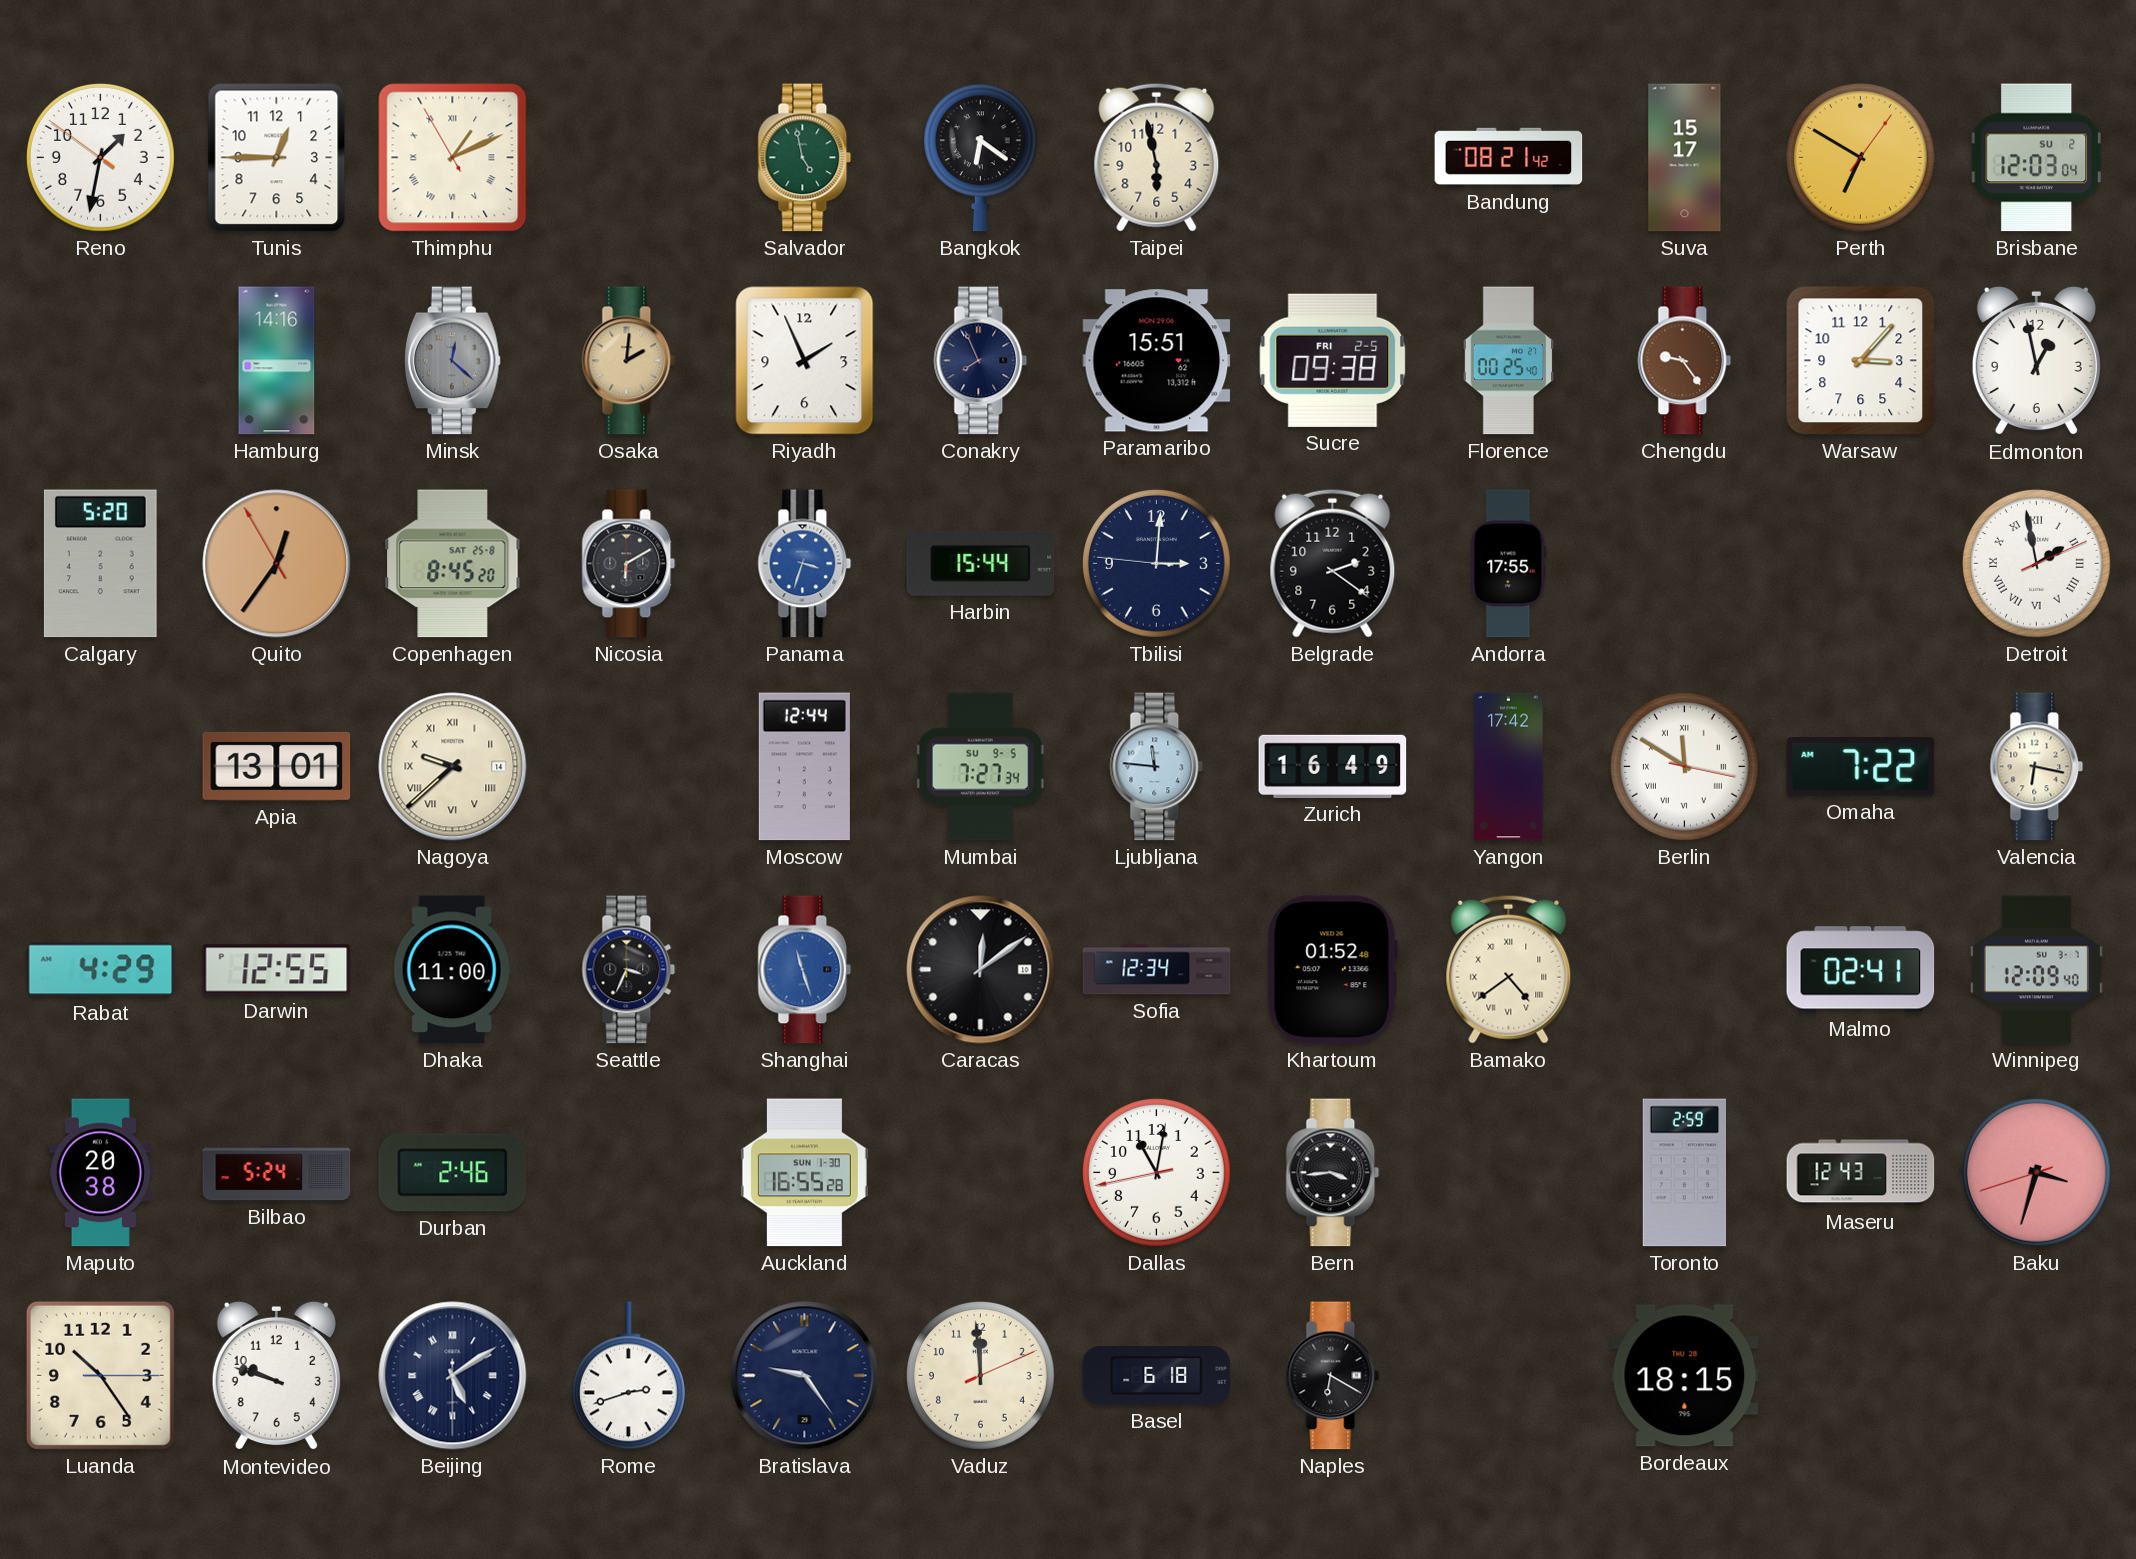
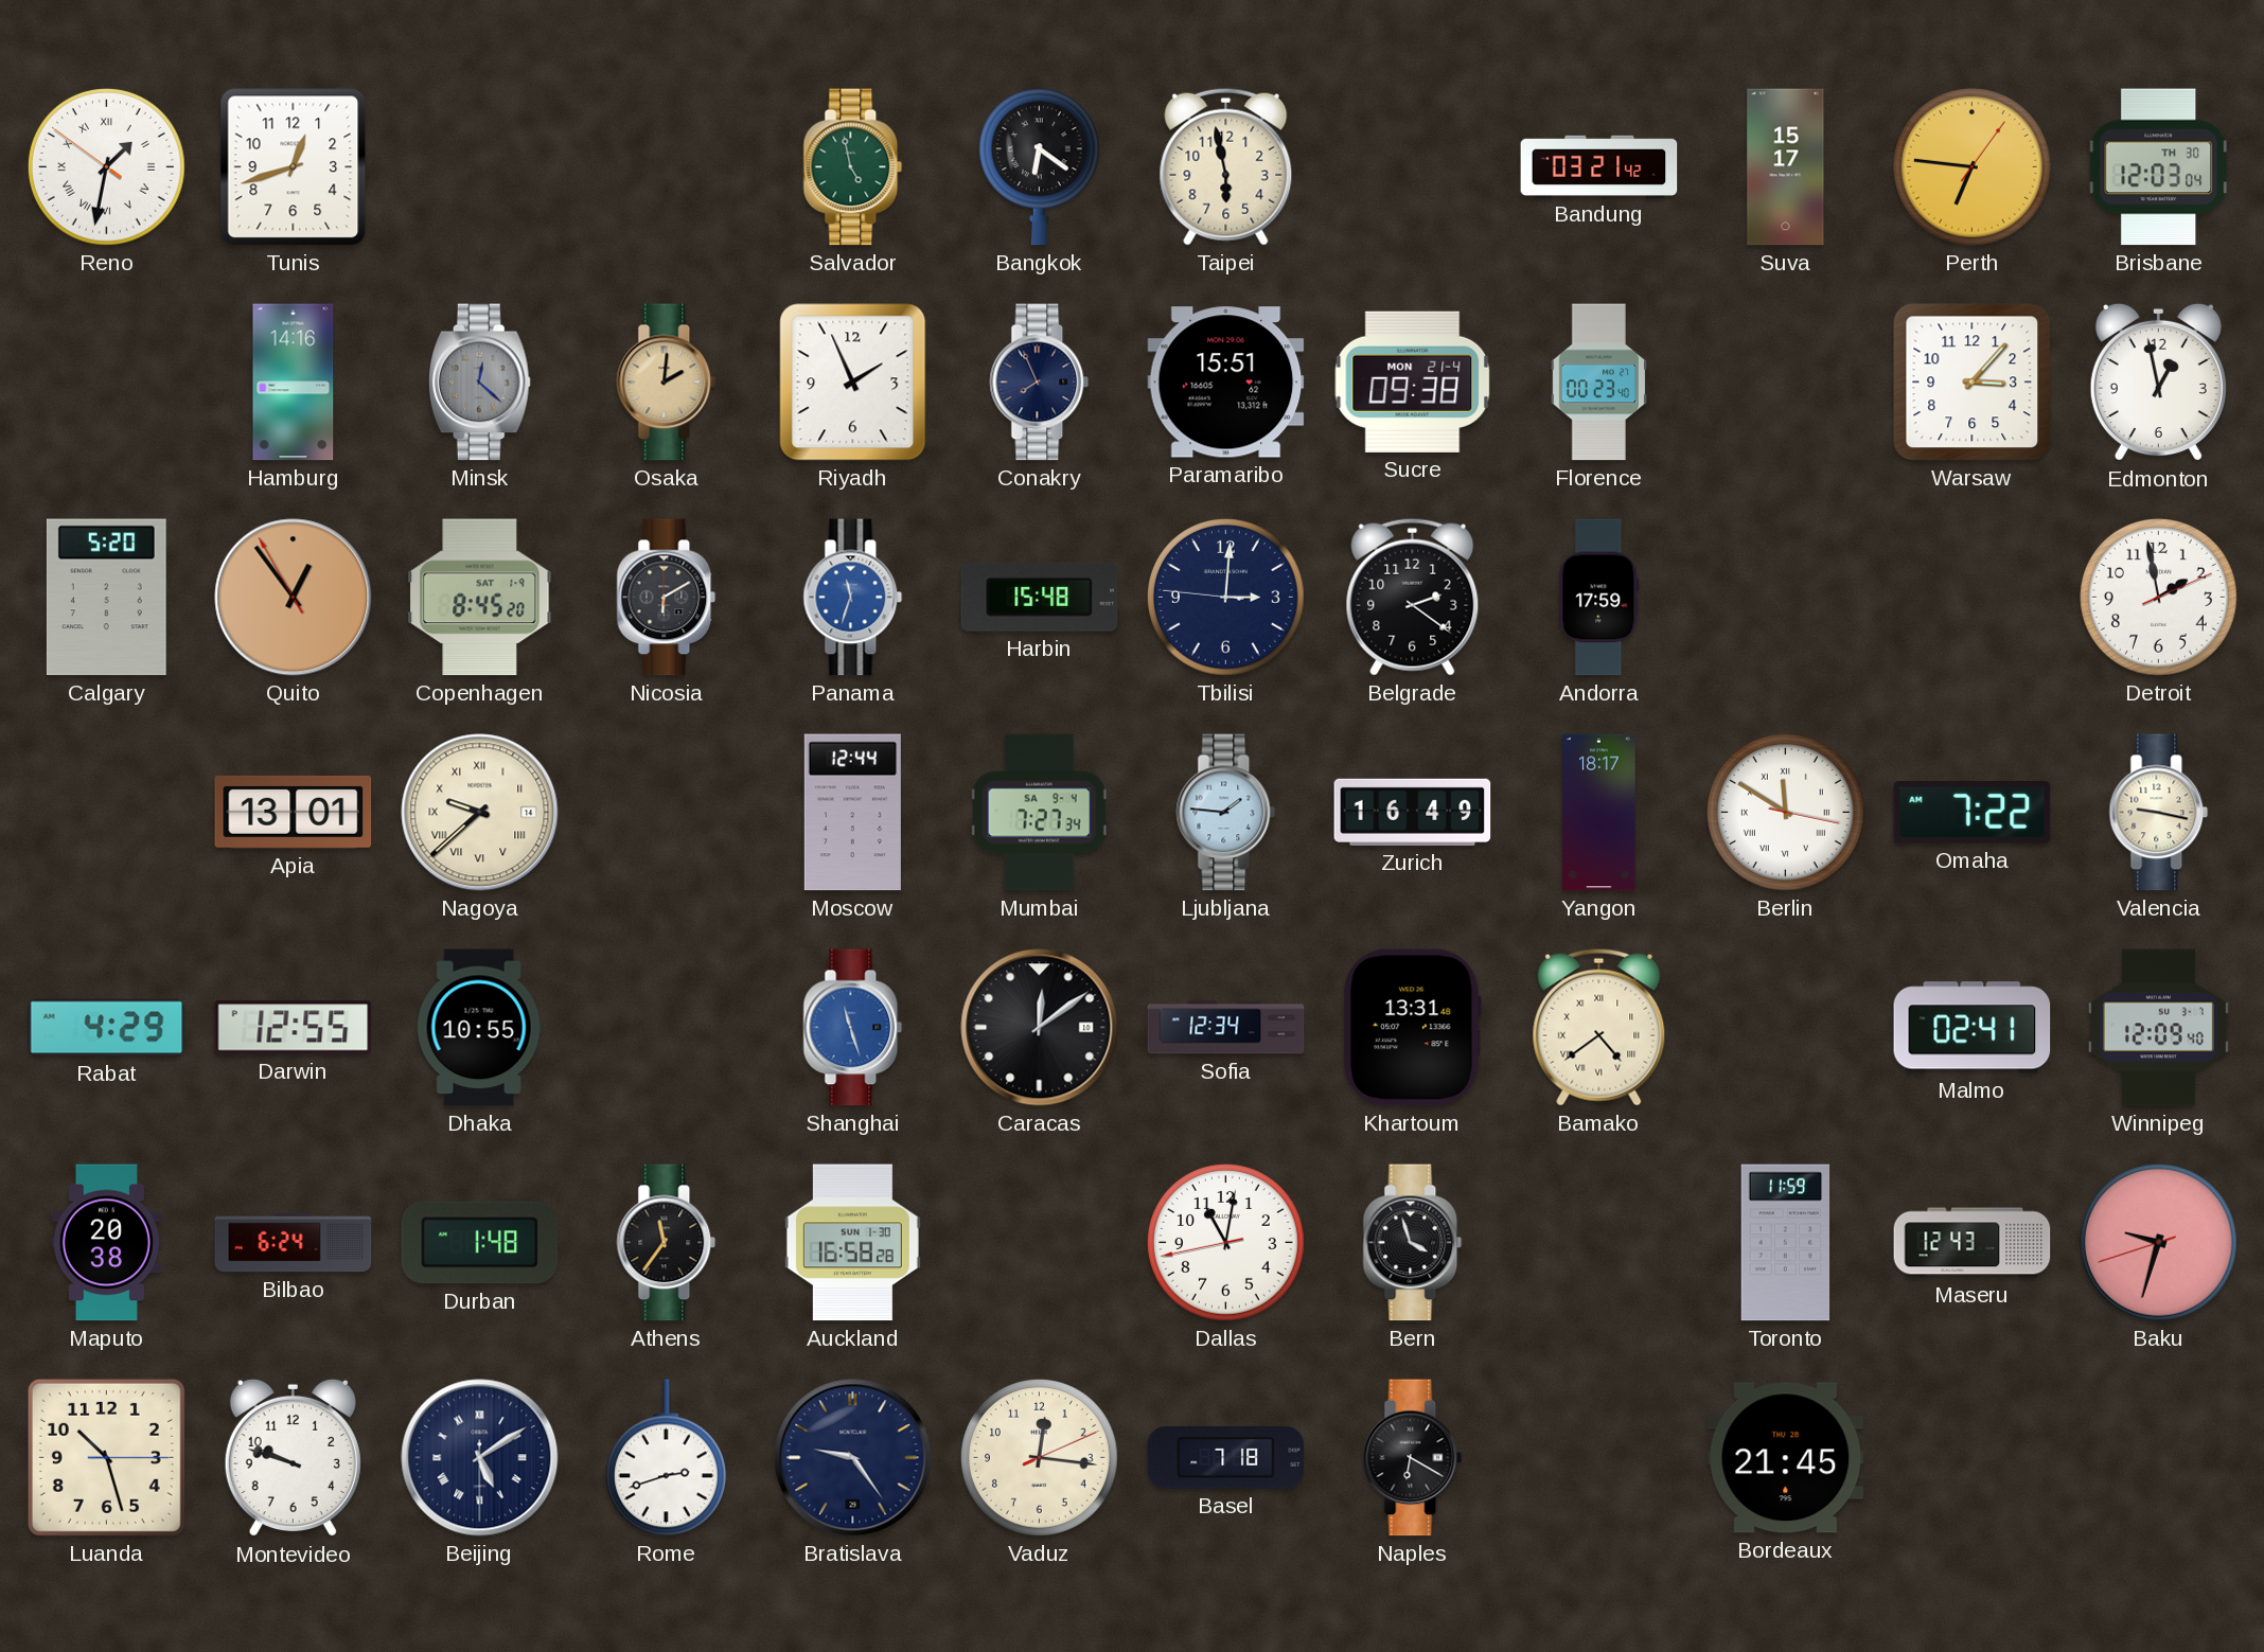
Reno numerals: Arabic -> Roman (106, 166)
Tunis: 12:45 -> 12:42 (294, 167)
Thimphu: 1:10 -> none (453, 158)
Bandung: 08:21 -> 03:21 (1599, 166)
Perth: 6:50 -> 6:46 (1971, 166)
Brisbane date: SU 2 -> TH 30 (2159, 167)
Sucre date: FRI 2-5 -> MON 21-4 (1413, 381)
Florence: 00:25 -> 00:23 (1598, 383)
Chengdu: 9:24 -> none (1685, 361)
Quito: 12:35 -> 12:53 (294, 598)
Copenhagen date: SAT 25-8 -> SAT 1-9 (480, 598)
Panama: 3:33 -> 11:33 (853, 598)
Harbin: 15:44 -> 15:48 (1040, 597)
Andorra: 17:55 -> 17:59 (1599, 598)
Detroit numerals: Roman -> Arabic (2158, 597)
Mumbai date: SU 9-5 -> SA 9-4 (1039, 813)
Ljubljana: 11:46 -> 1:46 (1226, 813)
Yangon: 17:42 -> 18:17 (1599, 813)
Valencia: 6:17 -> 9:17 (2159, 813)
Dhaka: 11:00 -> 10:55 (479, 1028)
Seattle: 3:34 -> none (629, 970)
Khartoum: 01:52 -> 13:31 (1412, 1028)
Bilbao: 5:24 -> 6:24 (294, 1243)
Durban: 2:46 -> 1:48 (480, 1243)
Athens: none -> 11:36 (667, 1243)
Auckland: 16:55 -> 16:58 (852, 1243)
Bern: 3:44 -> 3:57 (1413, 1243)
Toronto: 2:59 -> 11:59 (1786, 1243)
Baku: 3:32 -> 9:32 (2158, 1242)
Luanda: 10:24 -> 10:27 (106, 1457)
Vaduz: 11:59 -> 12:16 (1039, 1457)
Basel: 6:18 -> 7:18 (1226, 1458)
Bordeaux: 18:15 -> 21:45 (1786, 1458)
